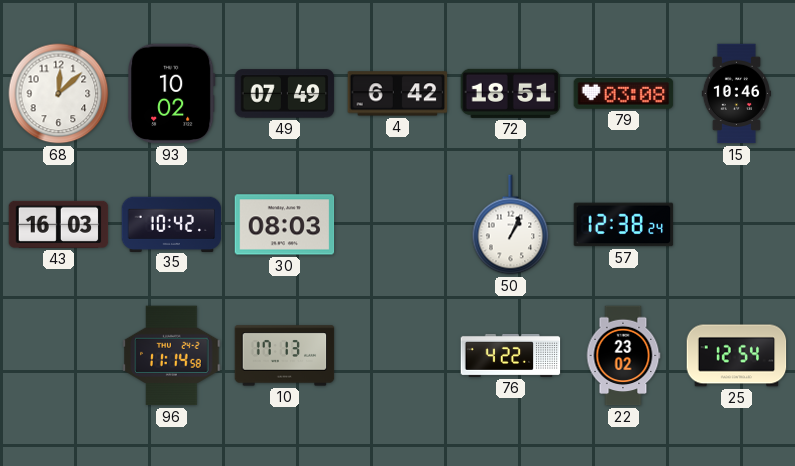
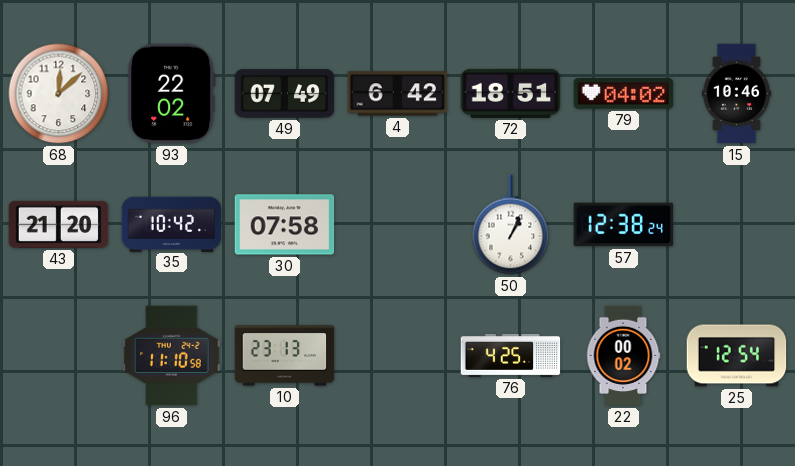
93: 10:02 -> 22:02 (172, 94)
79: 03:08 -> 04:02 (624, 94)
43: 16:03 -> 21:20 (59, 224)
30: 08:03 -> 07:58 (285, 225)
96: 11:14 -> 11:10 (172, 356)
10: 17:13 -> 23:13 (285, 356)
76: 4:22 -> 4:25 (511, 355)
22: 23:02 -> 00:02 (623, 356)
